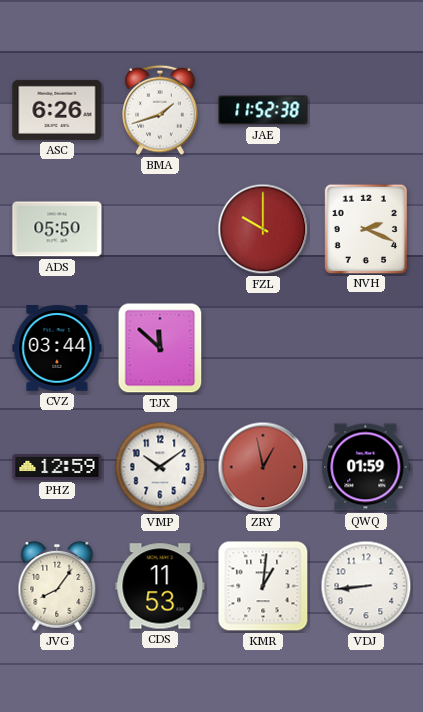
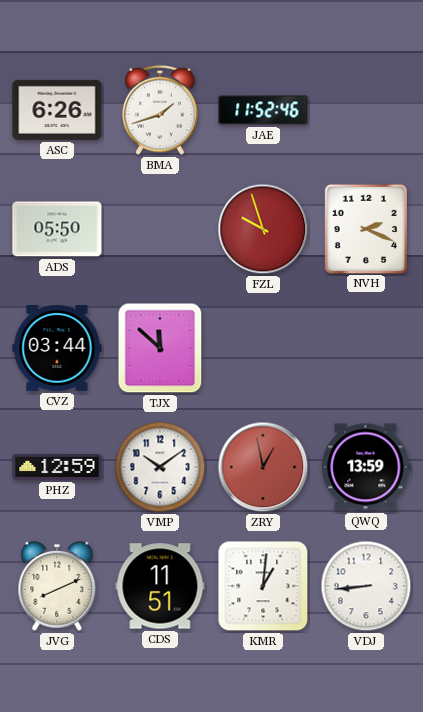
JAE: 11:52:38 -> 11:52:46 (263, 110)
FZL: 10:00 -> 9:57 (263, 229)
QWQ: 01:59 -> 13:59 (366, 467)
JVG: 8:06 -> 8:11 (57, 586)
CDS: 11:53 -> 11:51 (160, 586)
